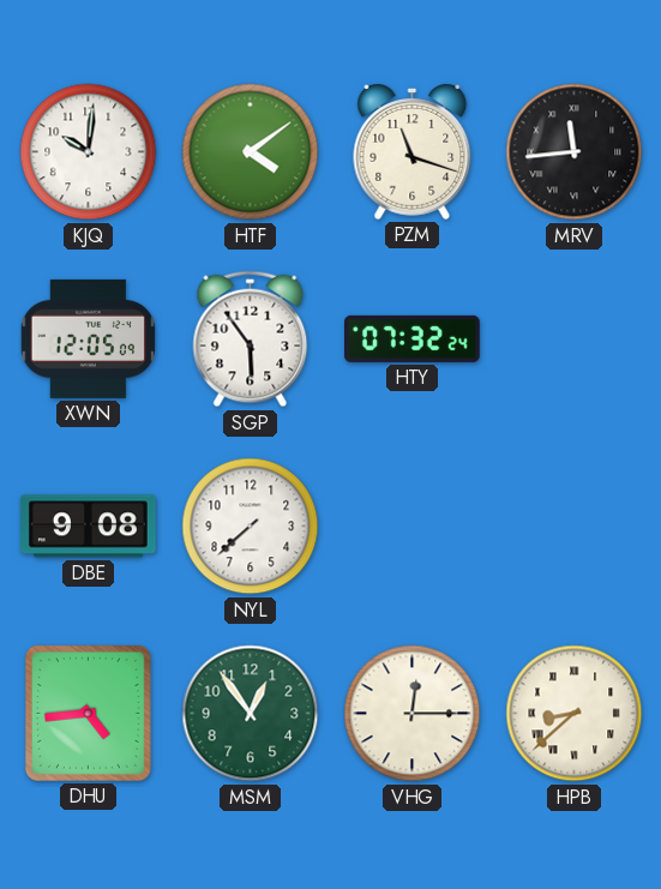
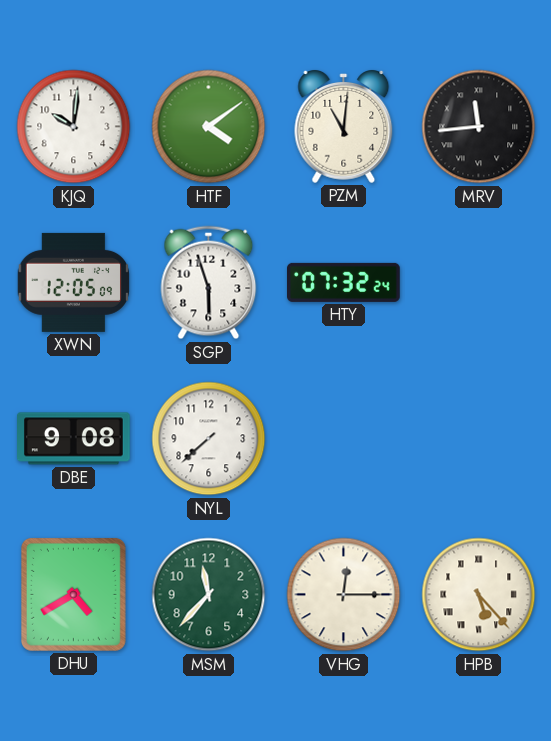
PZM: 11:18 -> 11:01 (344, 127)
SGP: 5:54 -> 5:57 (209, 283)
DHU: 4:44 -> 4:40 (73, 594)
MSM: 12:54 -> 11:37 (209, 595)
HPB: 8:38 -> 5:23 (479, 595)
